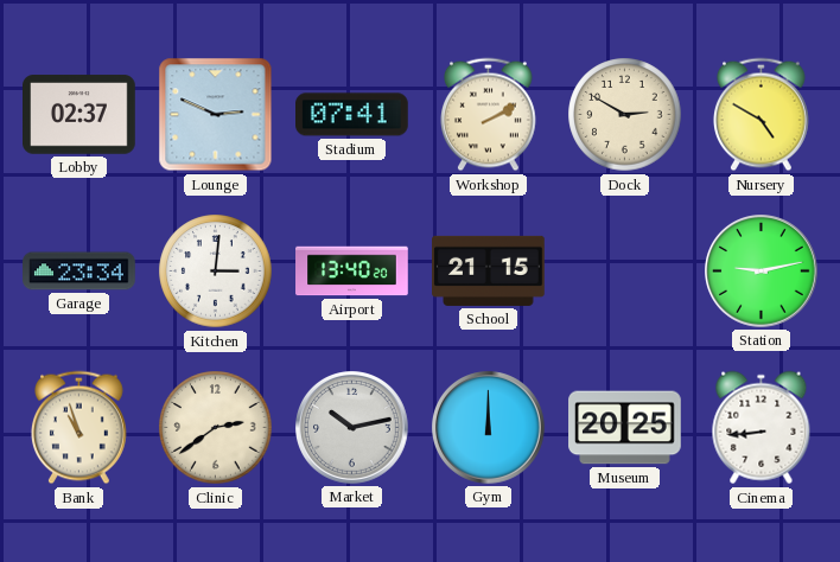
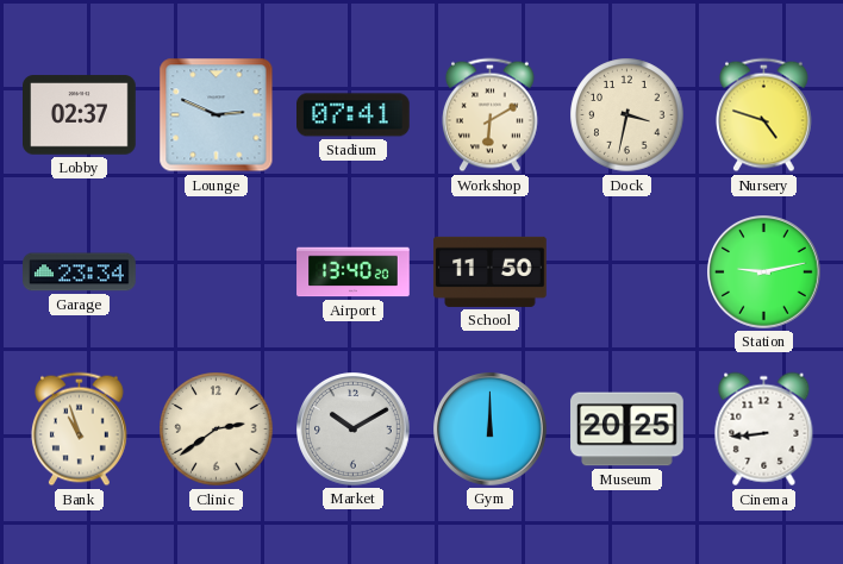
Workshop: 2:10 -> 6:10 (491, 115)
Dock: 2:50 -> 3:32 (627, 115)
Nursery: 4:50 -> 4:48 (764, 115)
Kitchen: 3:01 -> none (216, 272)
School: 21:15 -> 11:50 (491, 271)
Market: 10:13 -> 10:10 (354, 430)
